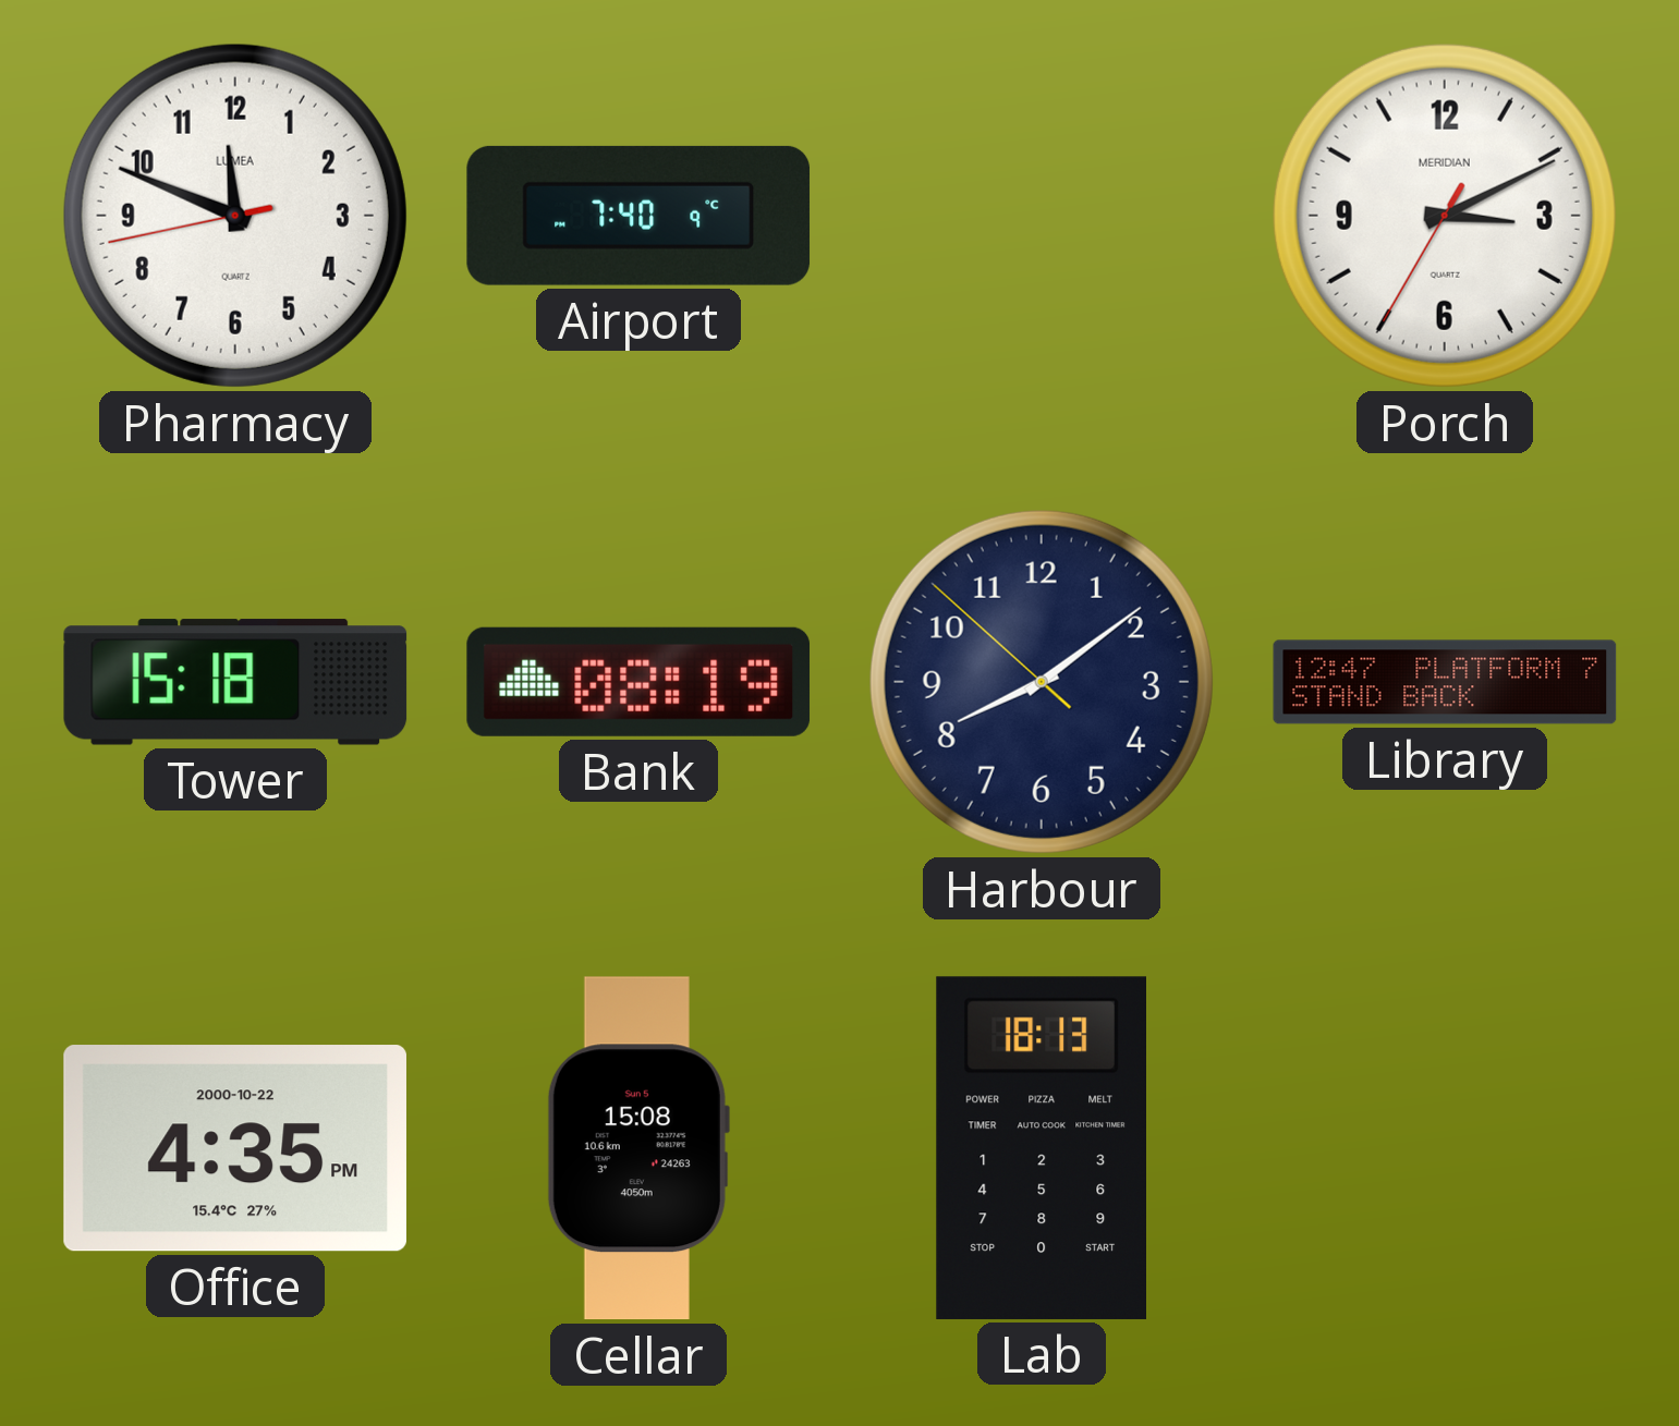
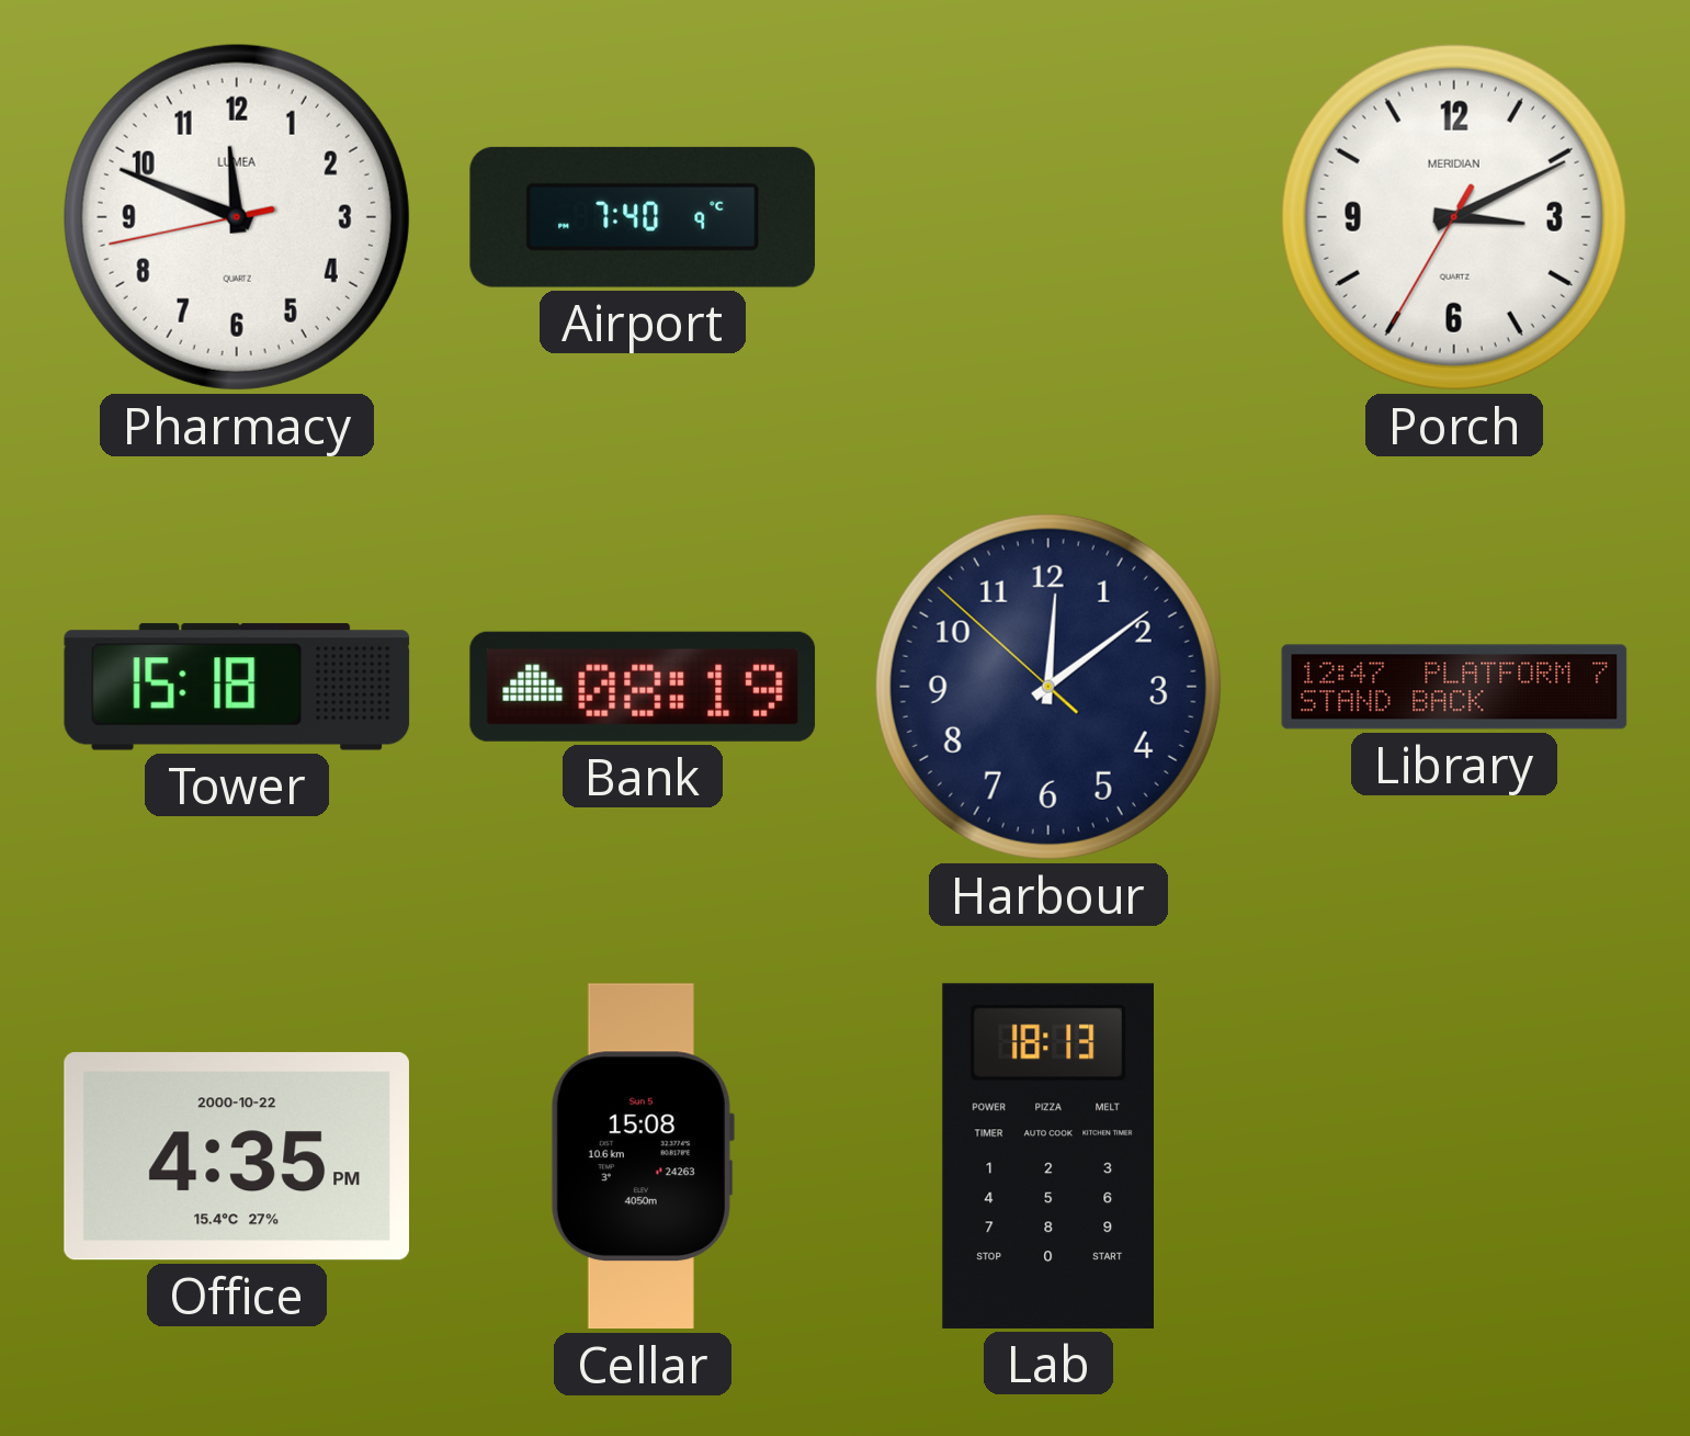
Harbour: 8:08 -> 12:08 (1048, 687)
